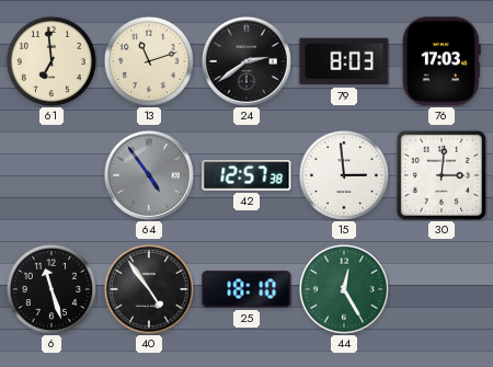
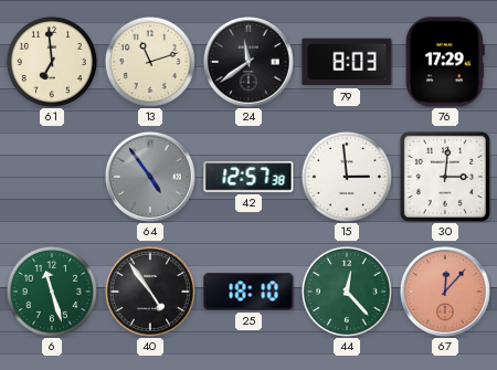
24: 2:39 -> 11:39 (248, 62)
76: 17:03 -> 17:29 (445, 62)
6 dial: black -> green (52, 292)
44: 12:25 -> 12:23 (347, 292)
67: none -> 12:07 (445, 292)
